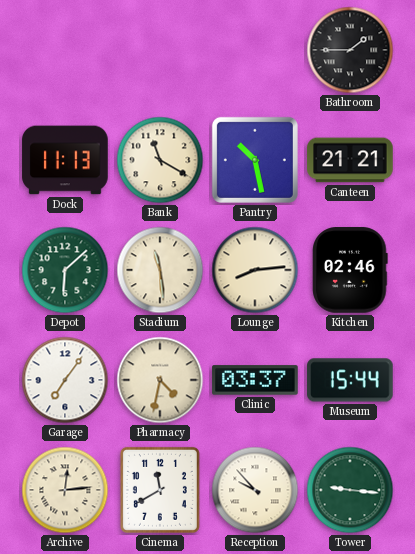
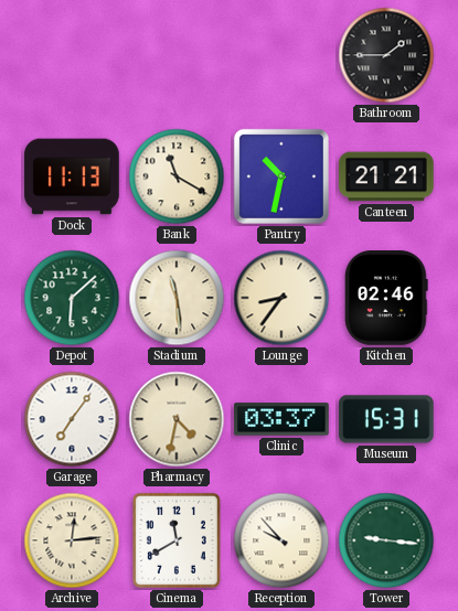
Pantry: 10:28 -> 10:32 (281, 176)
Lounge: 8:14 -> 8:36 (281, 298)
Museum: 15:44 -> 15:31 (386, 419)
